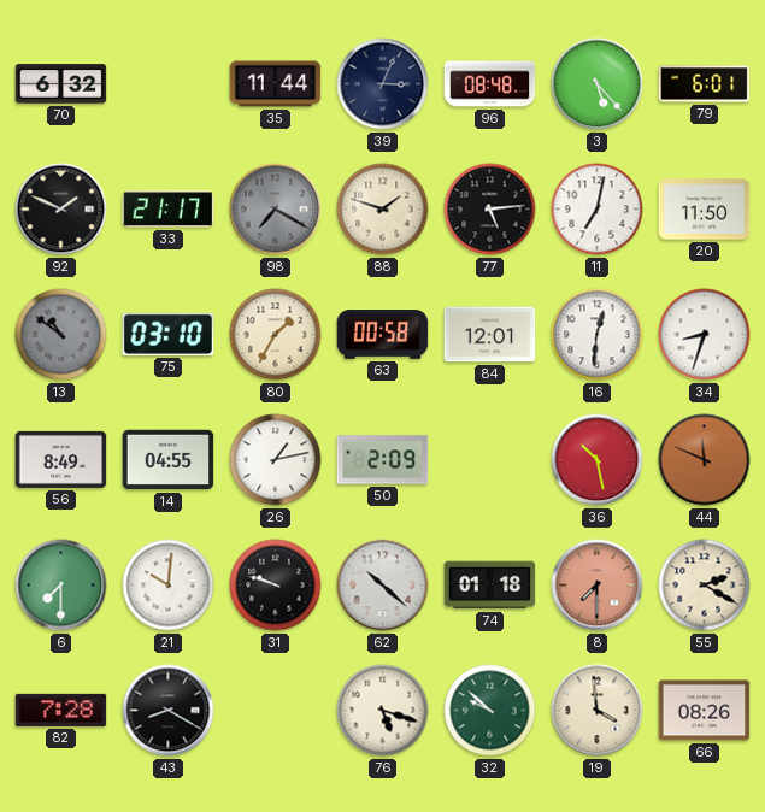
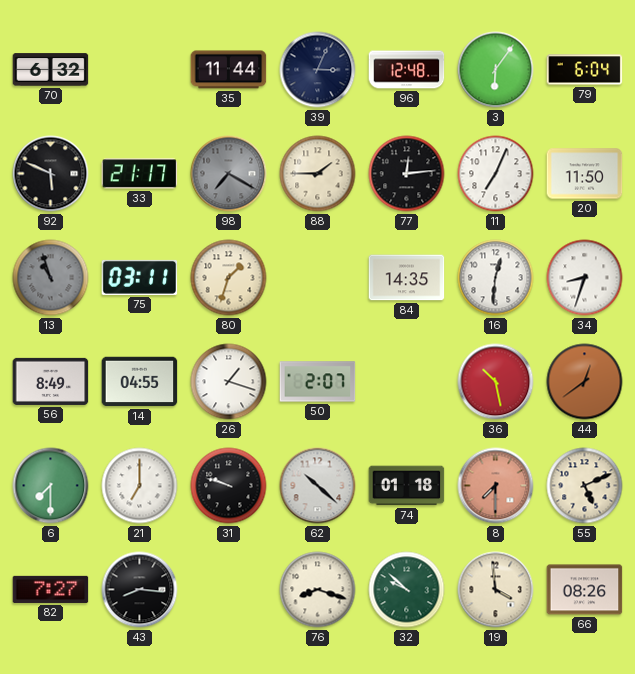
96: 08:48 -> 12:48 (407, 70)
3: 5:23 -> 6:06 (496, 70)
79: 6:01 -> 6:04 (585, 70)
92: 1:49 -> 5:49 (51, 174)
88: 1:48 -> 1:45 (318, 174)
77: 5:14 -> 12:14 (407, 174)
11: 7:02 -> 7:04 (496, 174)
13: 10:51 -> 10:57 (51, 278)
75: 03:10 -> 03:11 (140, 277)
80: 1:35 -> 1:33 (229, 278)
63: 00:58 -> none (383, 335)
84: 12:01 -> 14:35 (407, 278)
26: 1:13 -> 1:18 (229, 382)
50: 2:09 -> 2:07 (318, 382)
44: 11:49 -> 12:39 (585, 382)
21: 10:01 -> 7:00 (140, 486)
55: 2:20 -> 5:11 (585, 486)
82: 7:28 -> 7:27 (51, 589)
43: 8:20 -> 8:16 (140, 590)
76: 5:18 -> 8:18 (318, 590)
